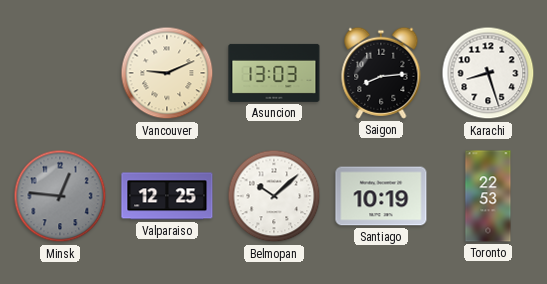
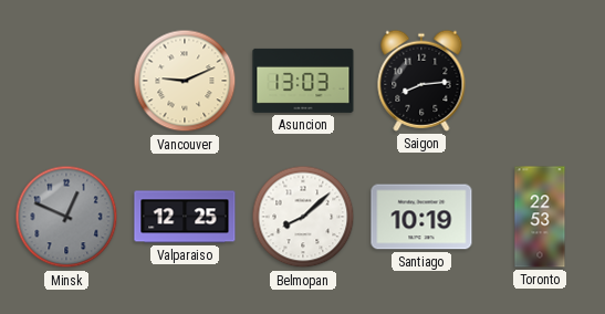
Karachi: 8:27 -> none (488, 73)
Minsk: 12:46 -> 12:49 (66, 217)
Belmopan: 10:08 -> 8:08 (303, 217)
